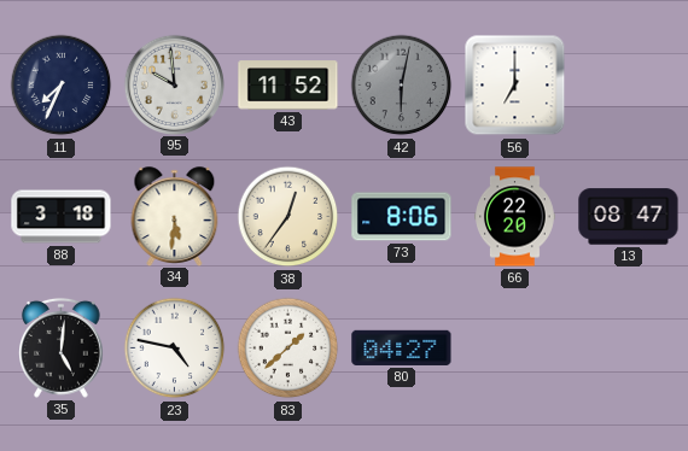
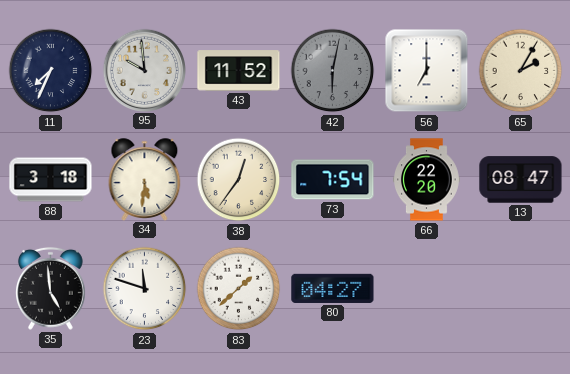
65: none -> 2:05 (521, 71)
73: 8:06 -> 7:54 (333, 180)
35: 5:01 -> 4:59 (51, 288)
23: 4:47 -> 11:48 (145, 289)
